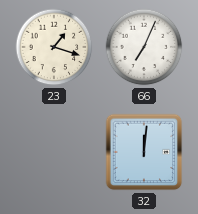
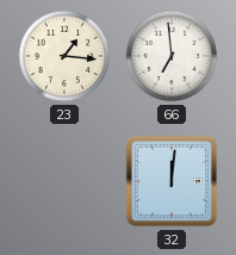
23: 1:18 -> 1:16 (64, 56)
66: 7:04 -> 6:59 (172, 56)
